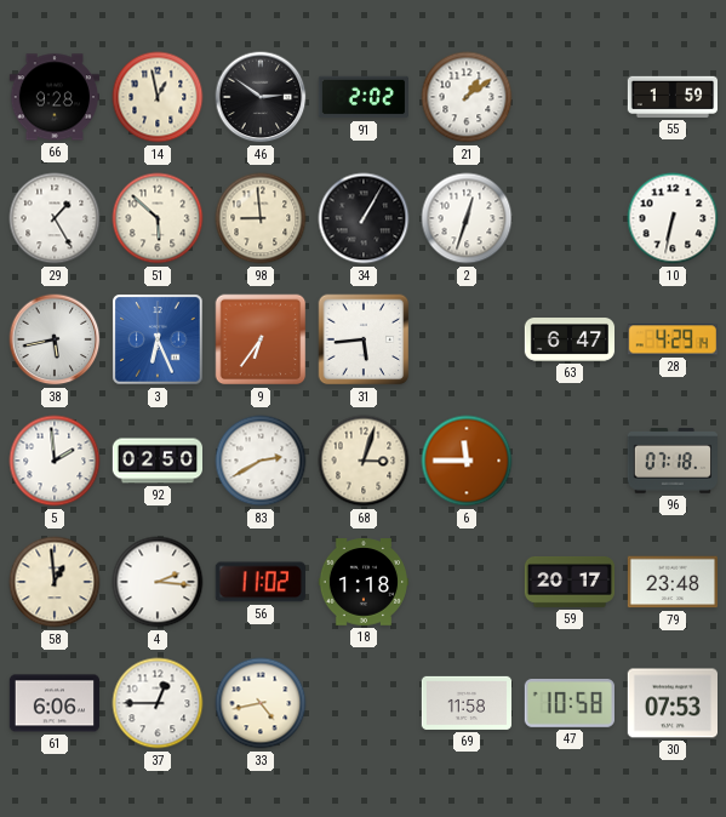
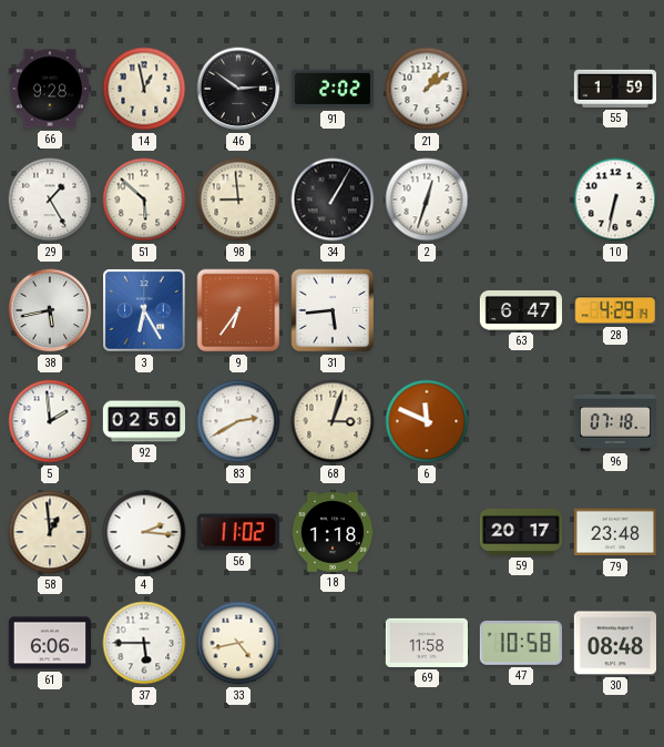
3: 6:26 -> 6:25 (144, 310)
6: 11:45 -> 11:49 (427, 421)
37: 12:45 -> 5:45 (144, 643)
30: 07:53 -> 08:48 (614, 643)
